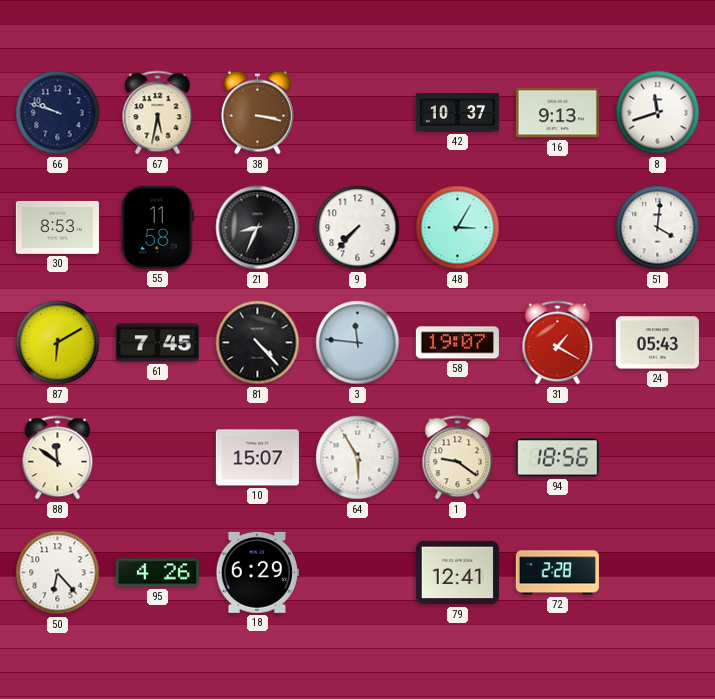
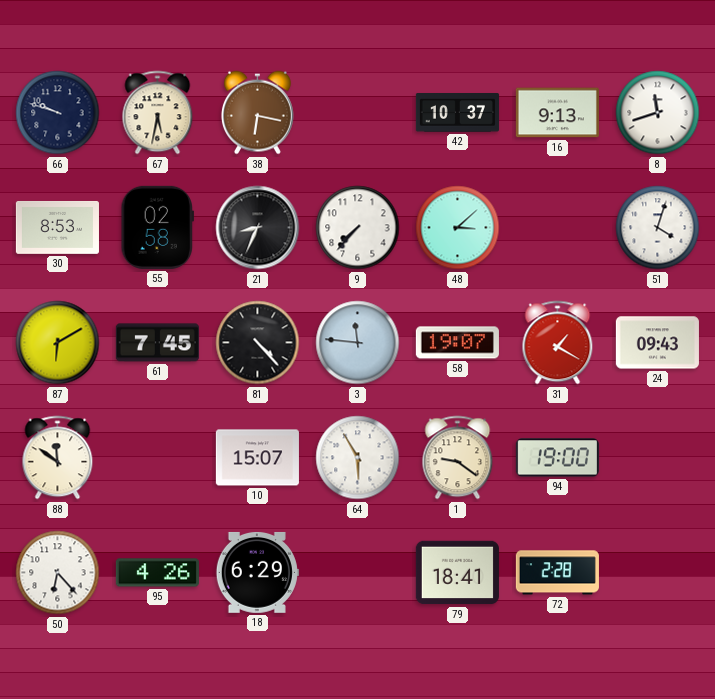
38: 3:17 -> 6:17 (257, 113)
55: 11:58 -> 02:58 (157, 227)
48: 3:05 -> 3:08 (458, 228)
51: 4:01 -> 4:03 (658, 228)
24: 05:43 -> 09:43 (657, 343)
94: 18:56 -> 19:00 (557, 458)
79: 12:41 -> 18:41 (457, 573)
